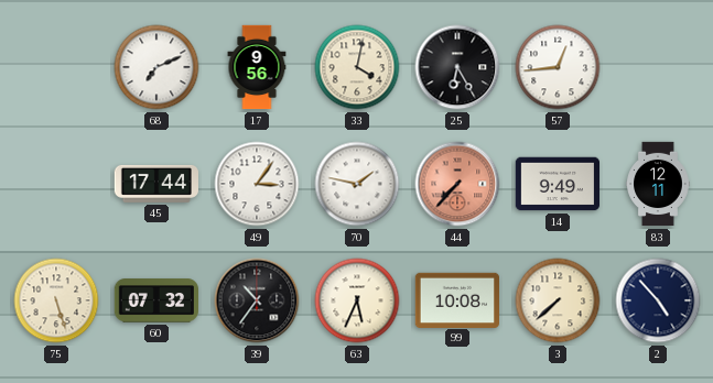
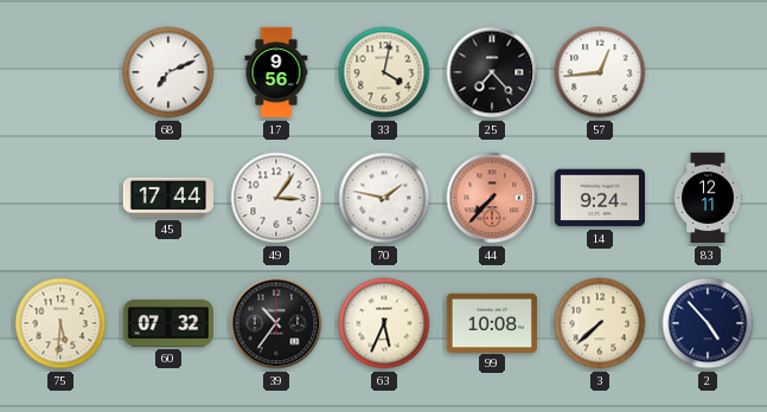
25: 6:25 -> 7:23 (492, 72)
14: 9:49 -> 9:24 (599, 198)
75: 5:27 -> 5:31 (60, 323)
